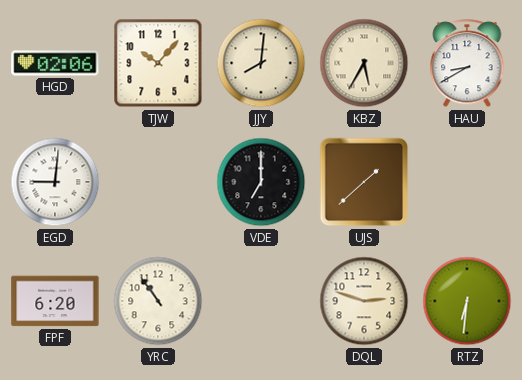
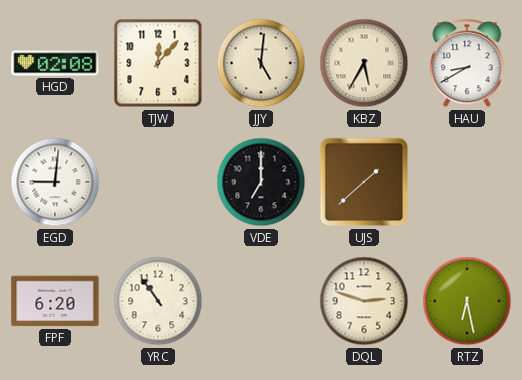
HGD: 02:06 -> 02:08 (55, 63)
TJW: 10:07 -> 12:07 (158, 63)
JJY: 8:01 -> 5:01 (261, 63)
RTZ: 6:31 -> 6:28 (467, 301)
